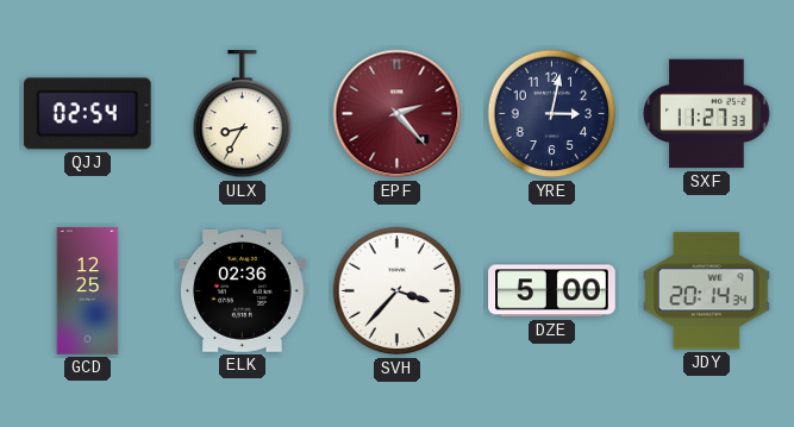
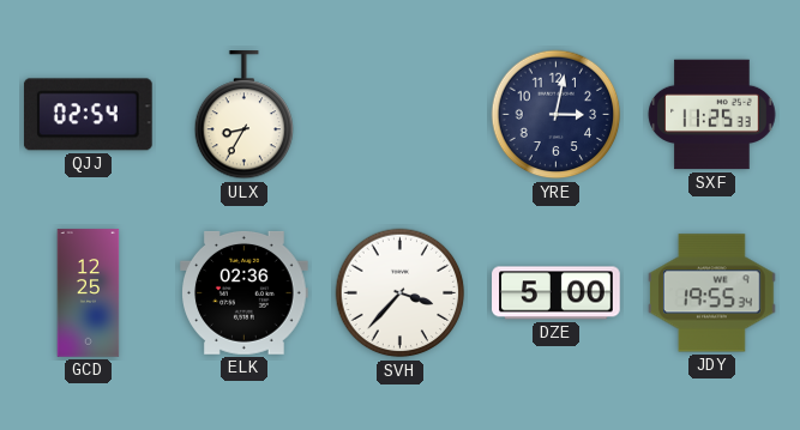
EPF: 2:23 -> none (398, 114)
SXF: 11:27 -> 11:25 (712, 115)
JDY: 20:14 -> 19:55 (712, 293)
